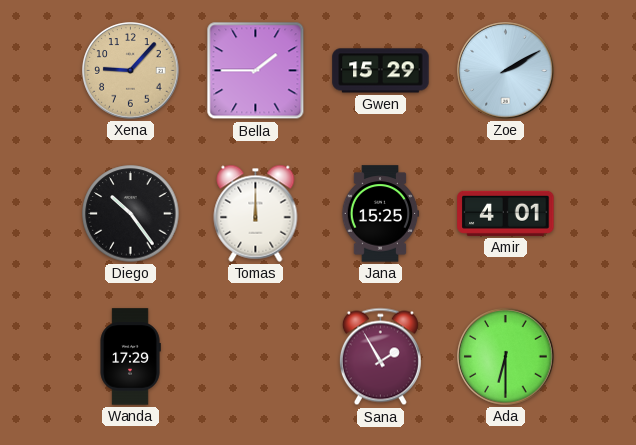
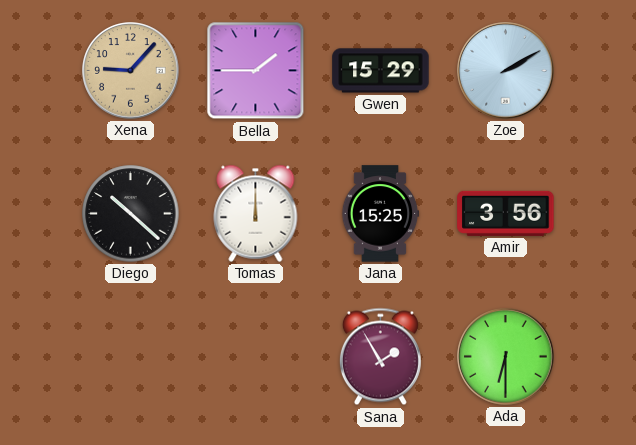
Diego: 10:24 -> 10:22 (131, 214)
Amir: 4:01 -> 3:56 (506, 213)
Wanda: 17:29 -> none (130, 357)
